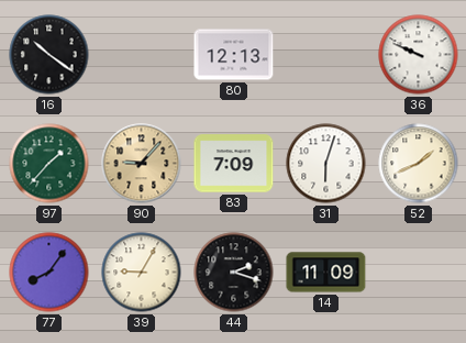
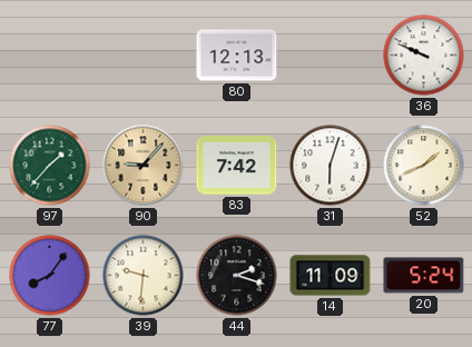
16: 10:21 -> none (49, 55)
83: 7:09 -> 7:42 (237, 166)
39: 9:05 -> 9:31 (144, 276)
20: none -> 5:24 (424, 276)
